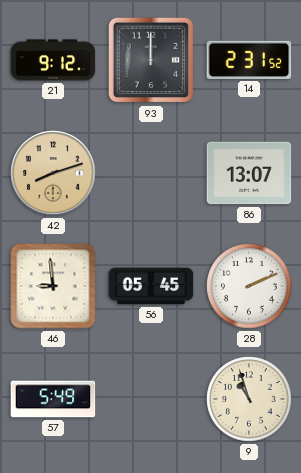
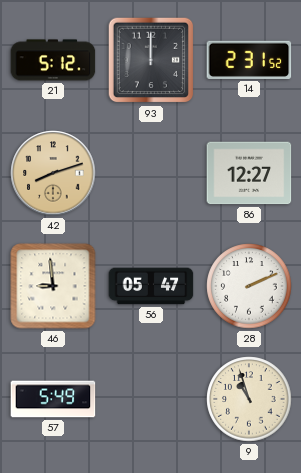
21: 9:12 -> 5:12 (53, 60)
86: 13:07 -> 12:27 (249, 173)
56: 05:45 -> 05:47 (151, 286)
